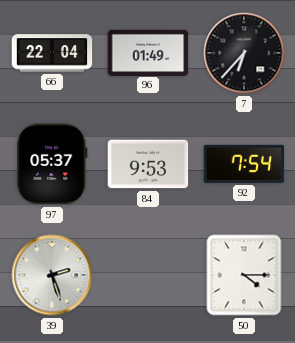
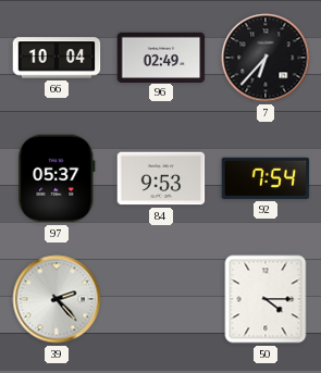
66: 22:04 -> 10:04 (57, 58)
96: 01:49 -> 02:49 (161, 57)
39: 2:27 -> 2:23 (57, 299)
